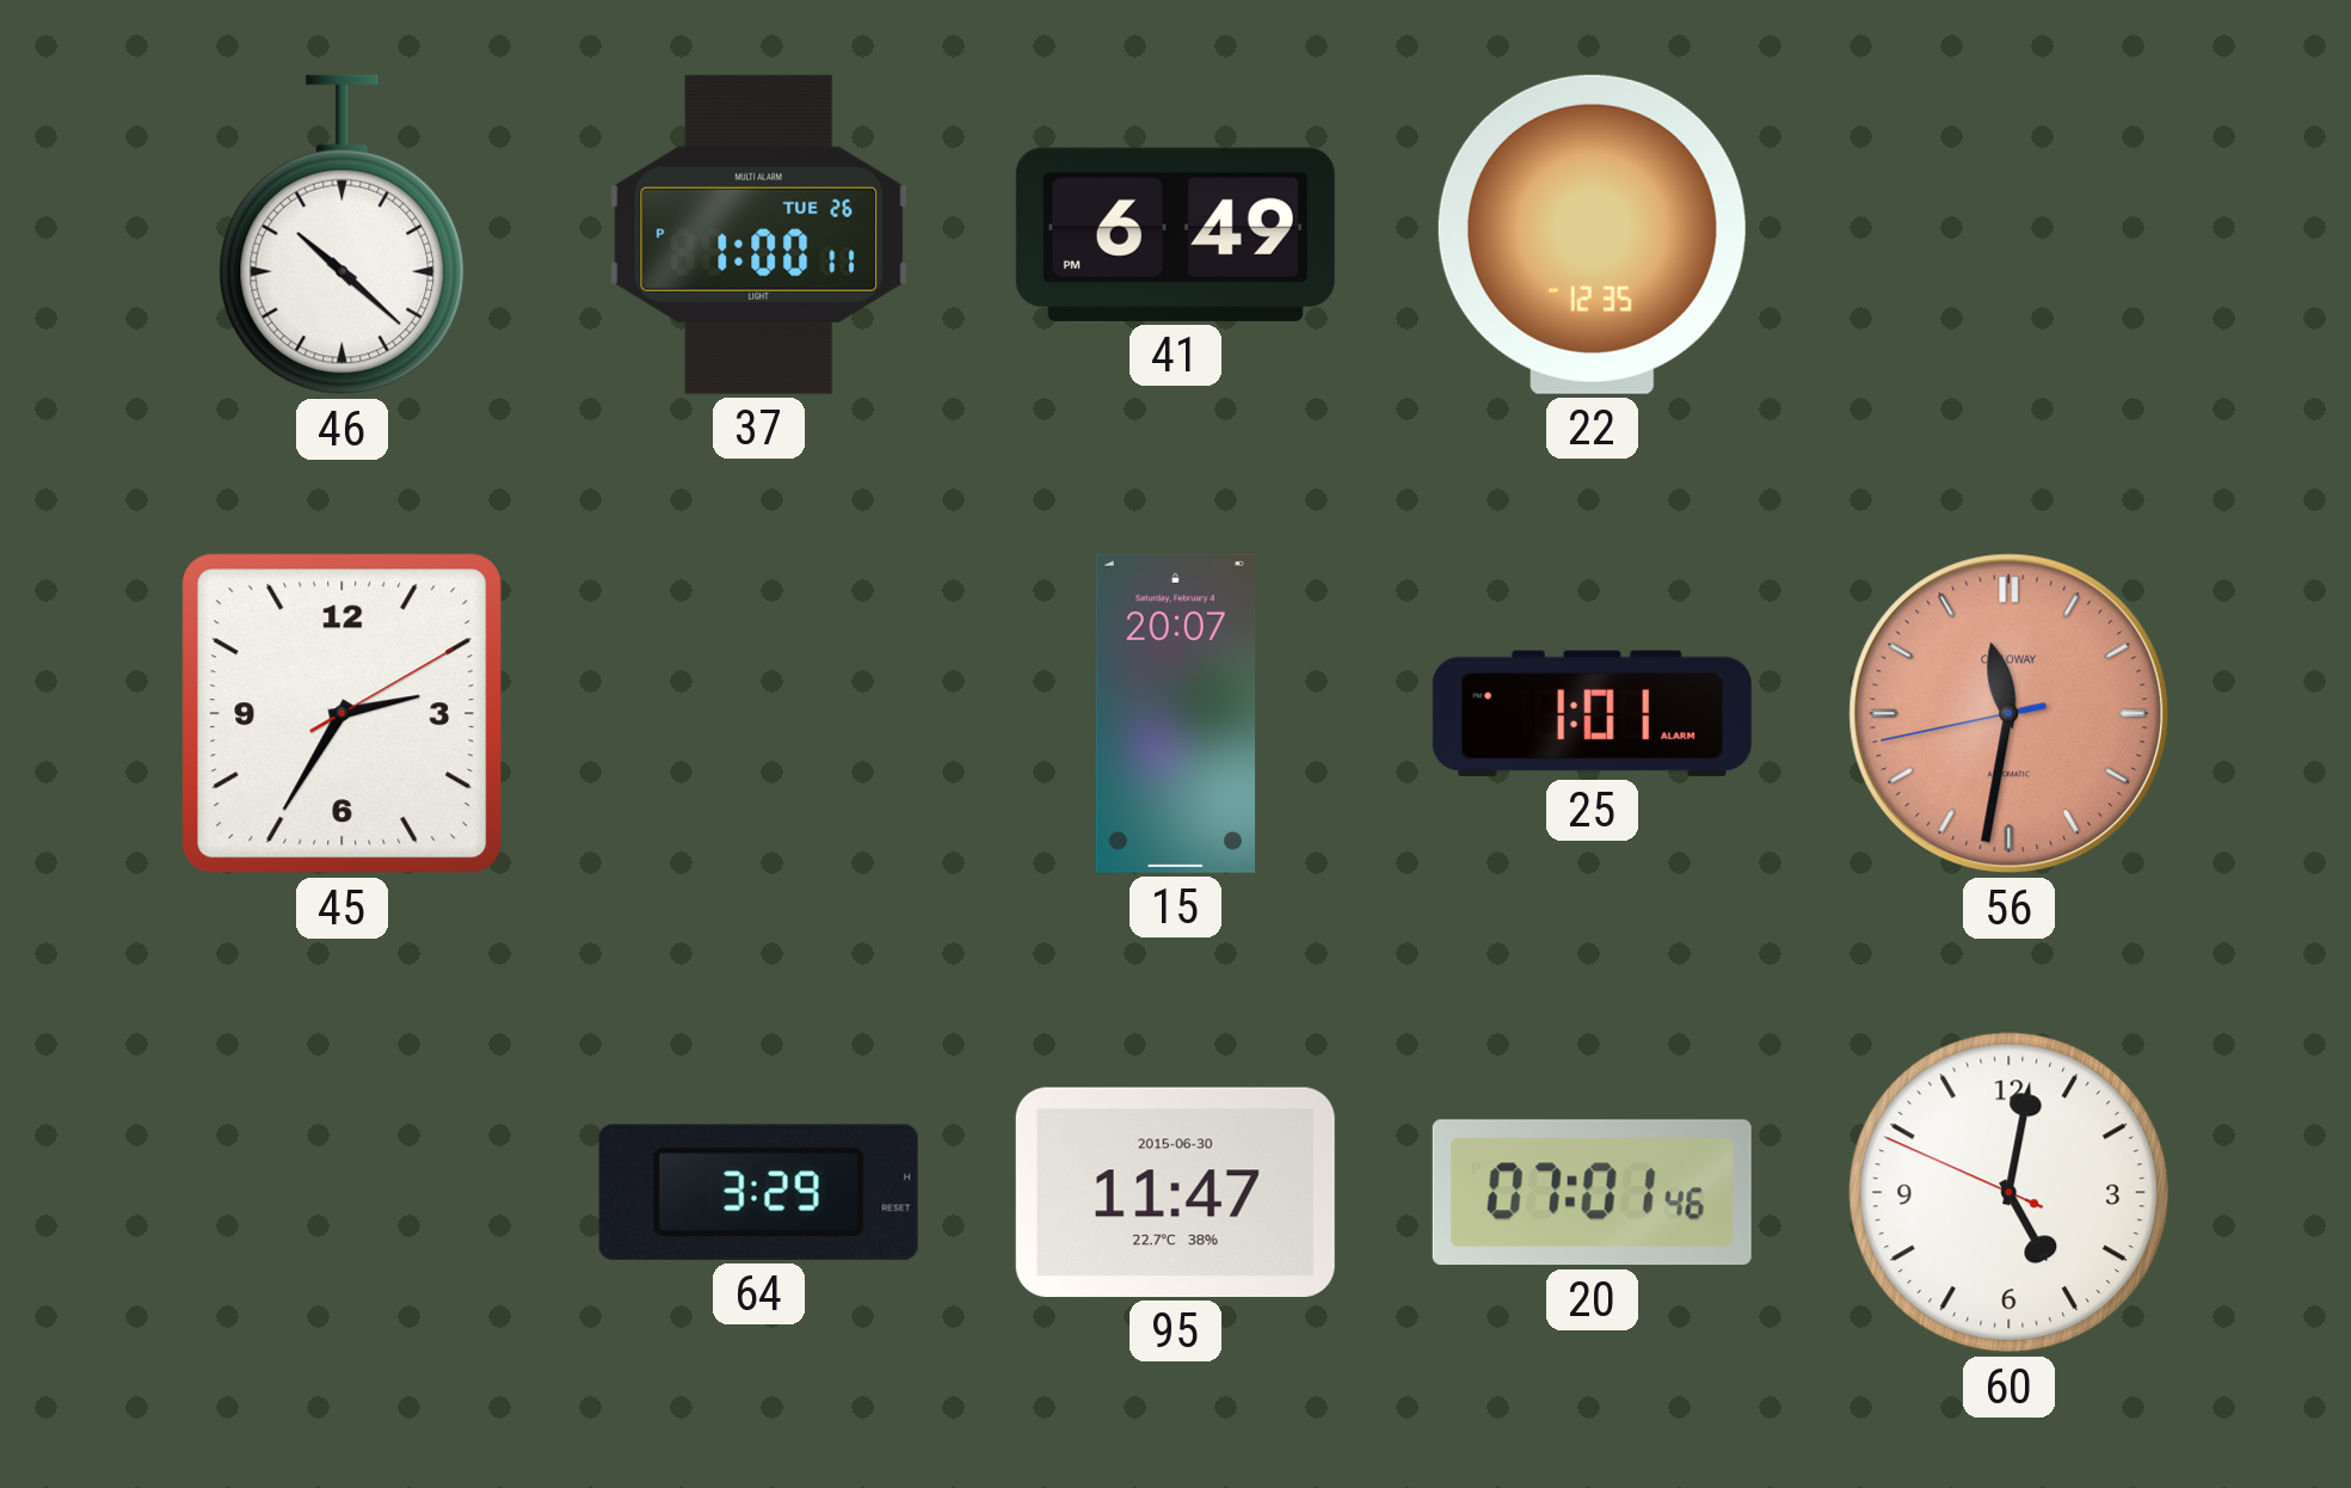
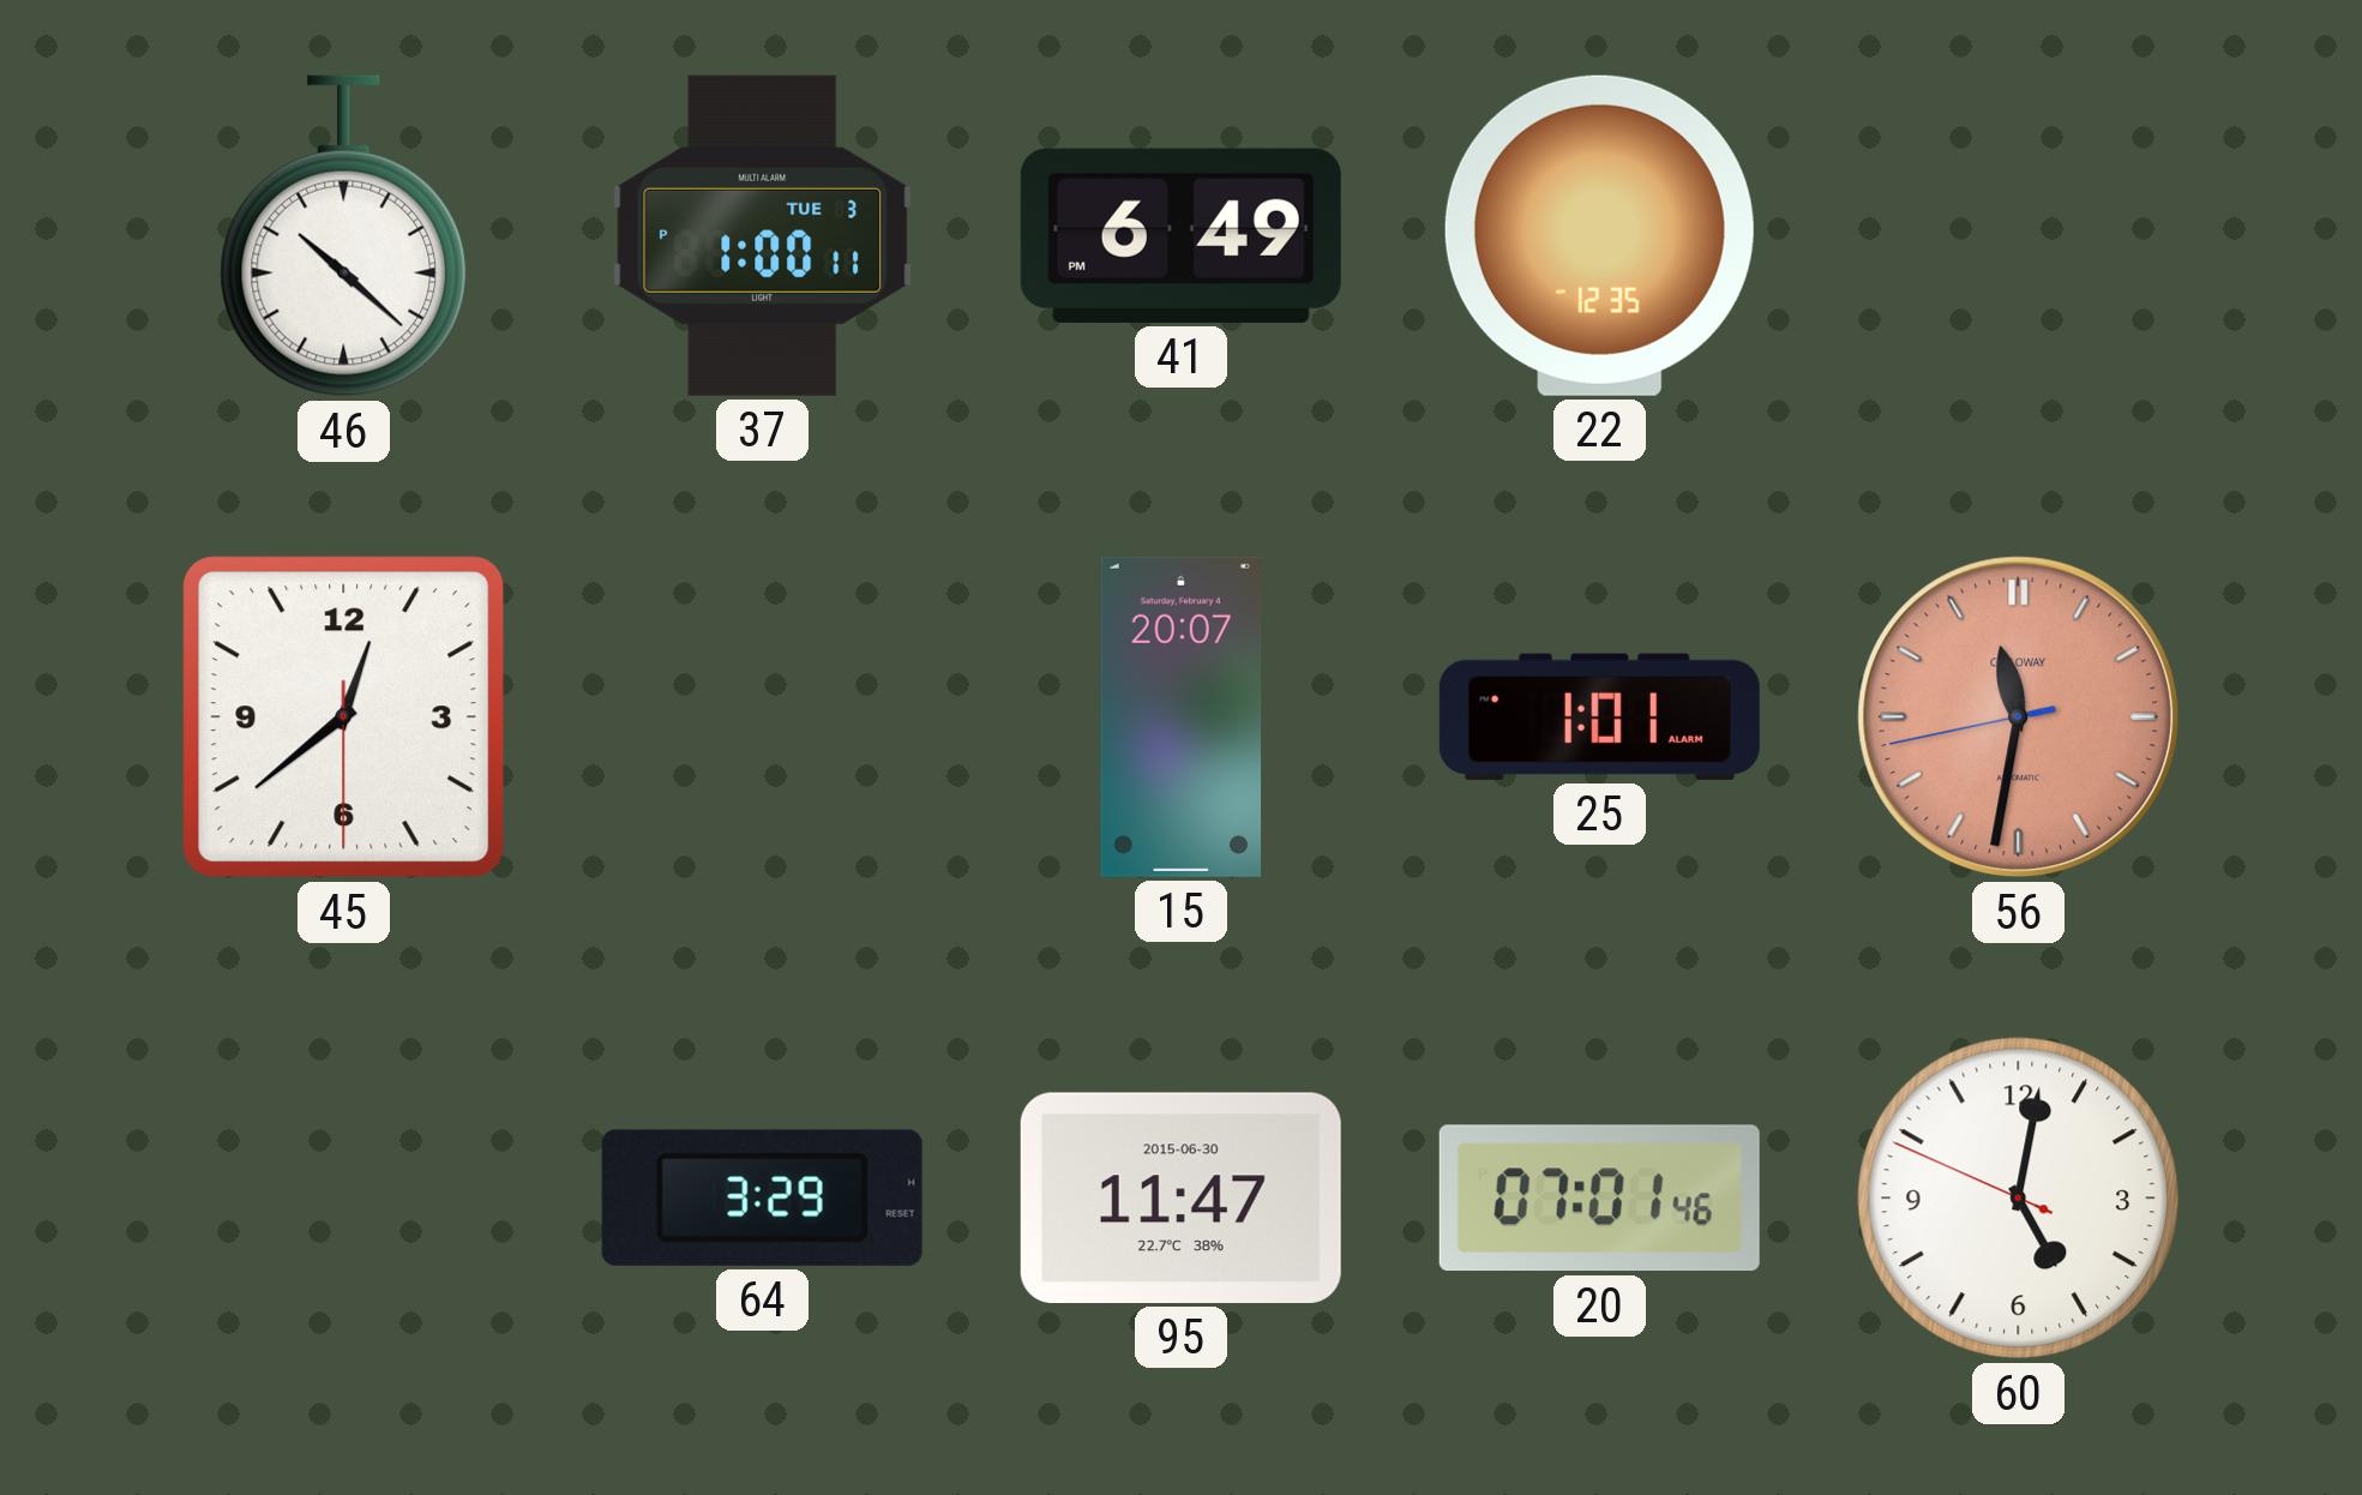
37 date: TUE 26 -> TUE 3 (763, 235)
45: 2:35 -> 12:38 (344, 718)
